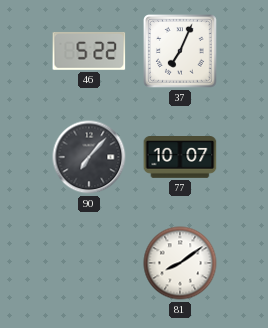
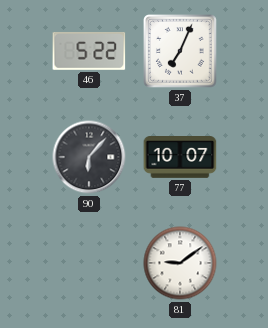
90: 7:07 -> 6:07 (89, 157)
81: 8:09 -> 9:09 (180, 263)
